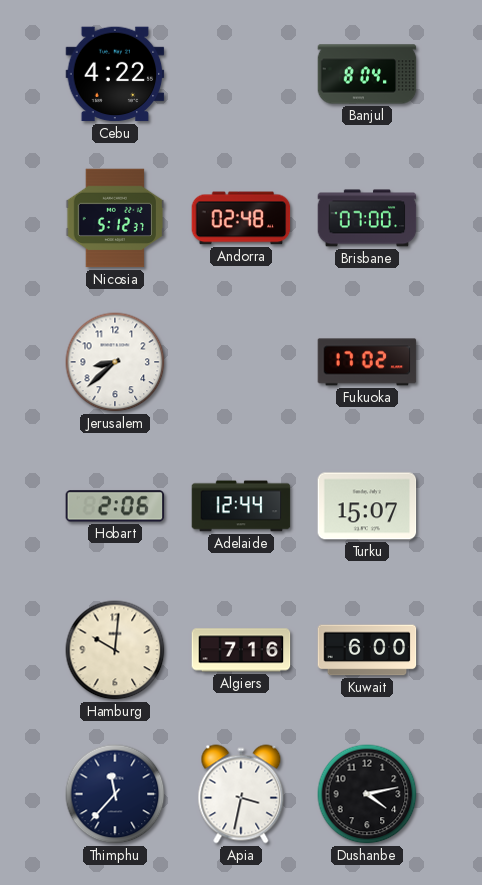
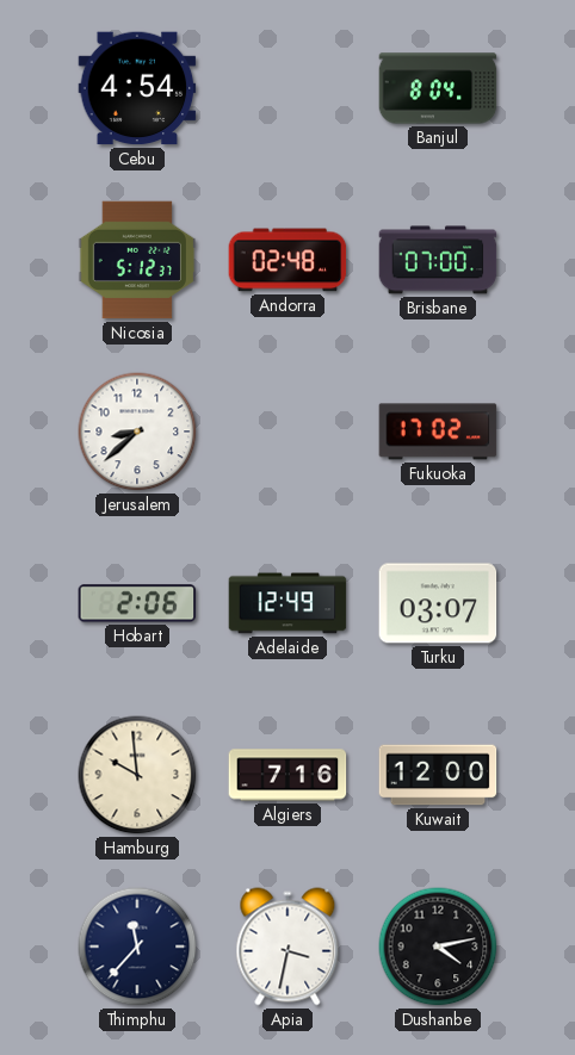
Cebu: 4:22 -> 4:54 (137, 88)
Adelaide: 12:44 -> 12:49 (287, 603)
Turku: 15:07 -> 03:07 (438, 603)
Hamburg: 10:01 -> 9:59 (137, 775)
Kuwait: 6:00 -> 12:00 (438, 775)
